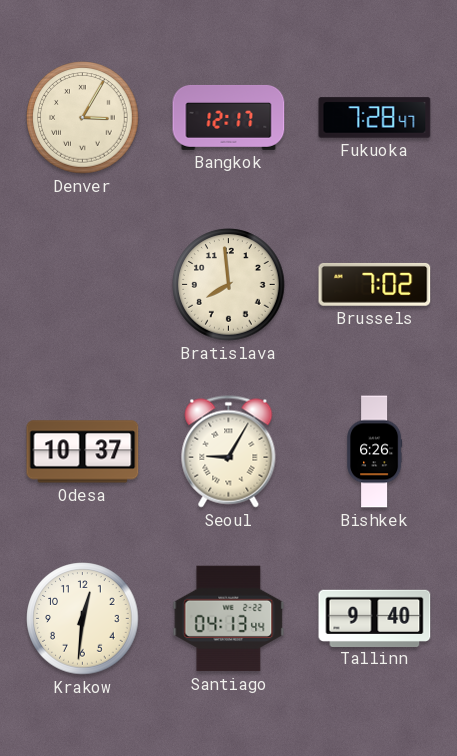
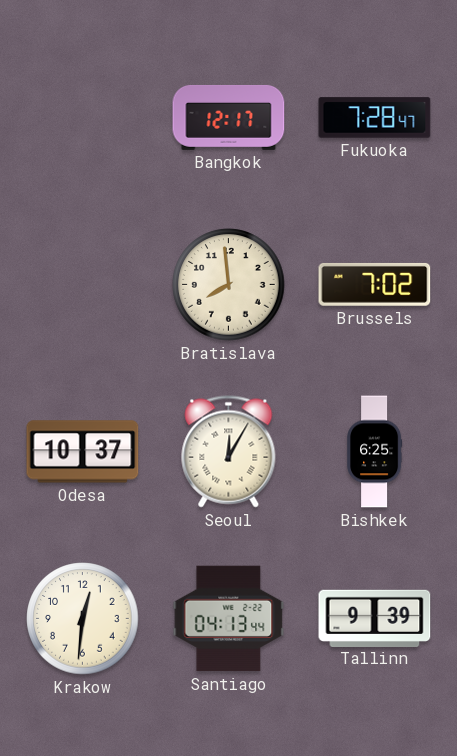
Denver: 3:05 -> none (83, 118)
Seoul: 9:05 -> 12:05 (229, 452)
Bishkek: 6:26 -> 6:25 (375, 452)
Tallinn: 9:40 -> 9:39 (375, 618)
